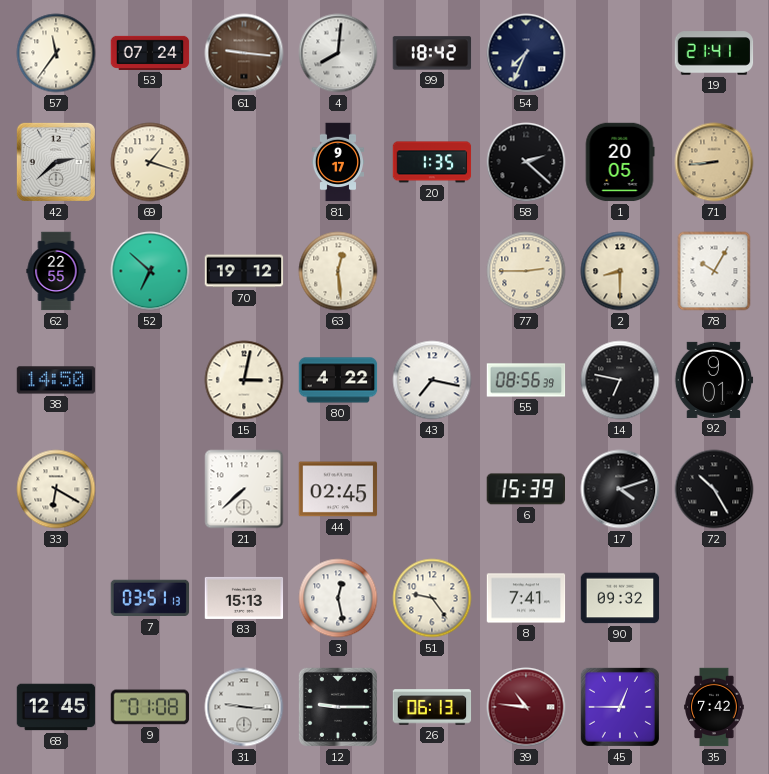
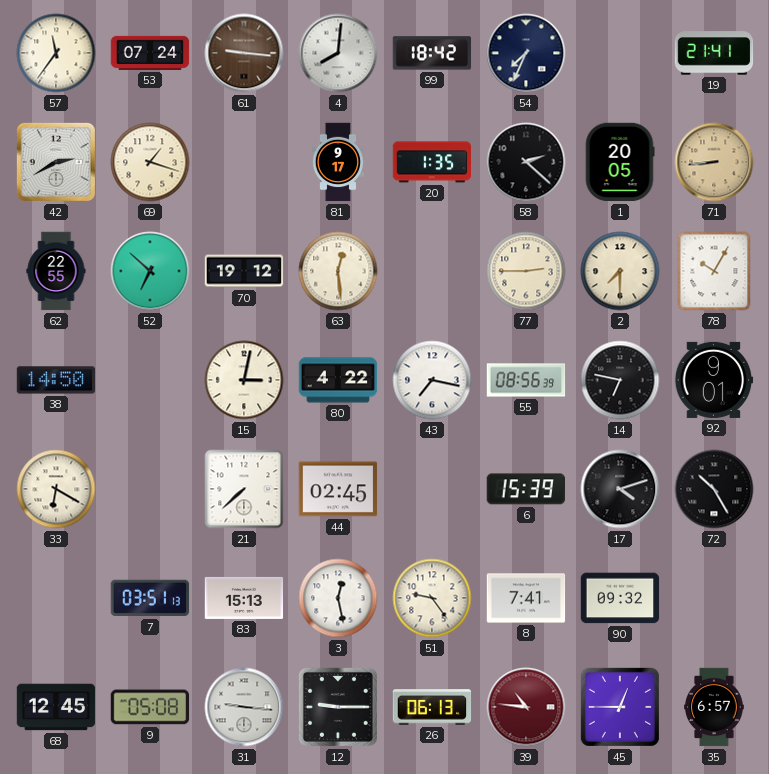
42: 2:38 -> 2:40 (56, 162)
2: 8:30 -> 7:30 (620, 271)
9: 01:08 -> 05:08 (150, 707)
35: 7:42 -> 6:57 (714, 707)
